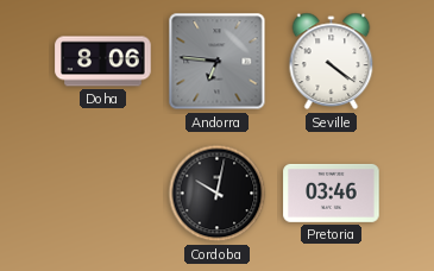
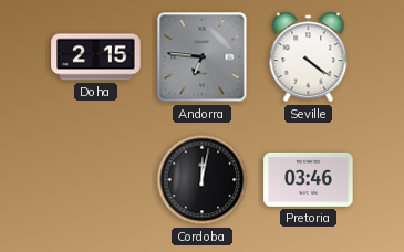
Doha: 8:06 -> 2:15 (96, 57)
Cordoba: 10:02 -> 12:02 (203, 180)
